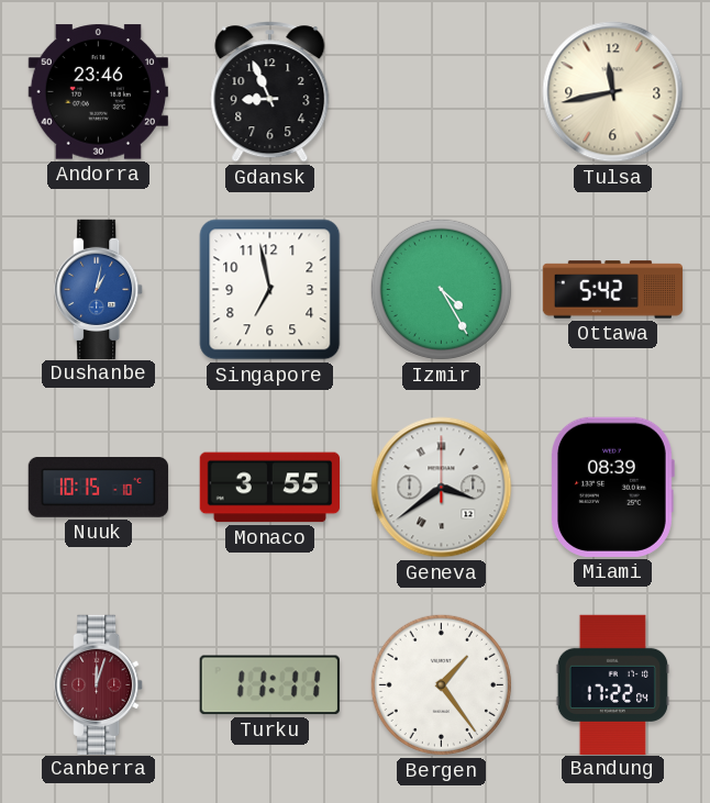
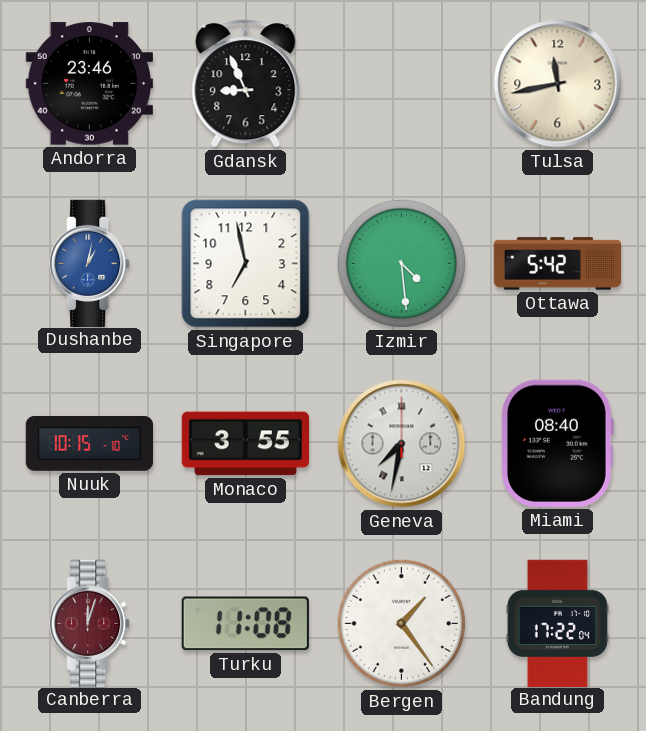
Izmir: 4:25 -> 4:29 (401, 263)
Geneva: 3:39 -> 7:32 (402, 444)
Miami: 08:39 -> 08:40 (558, 443)
Turku: 11:11 -> 11:08 (245, 624)
